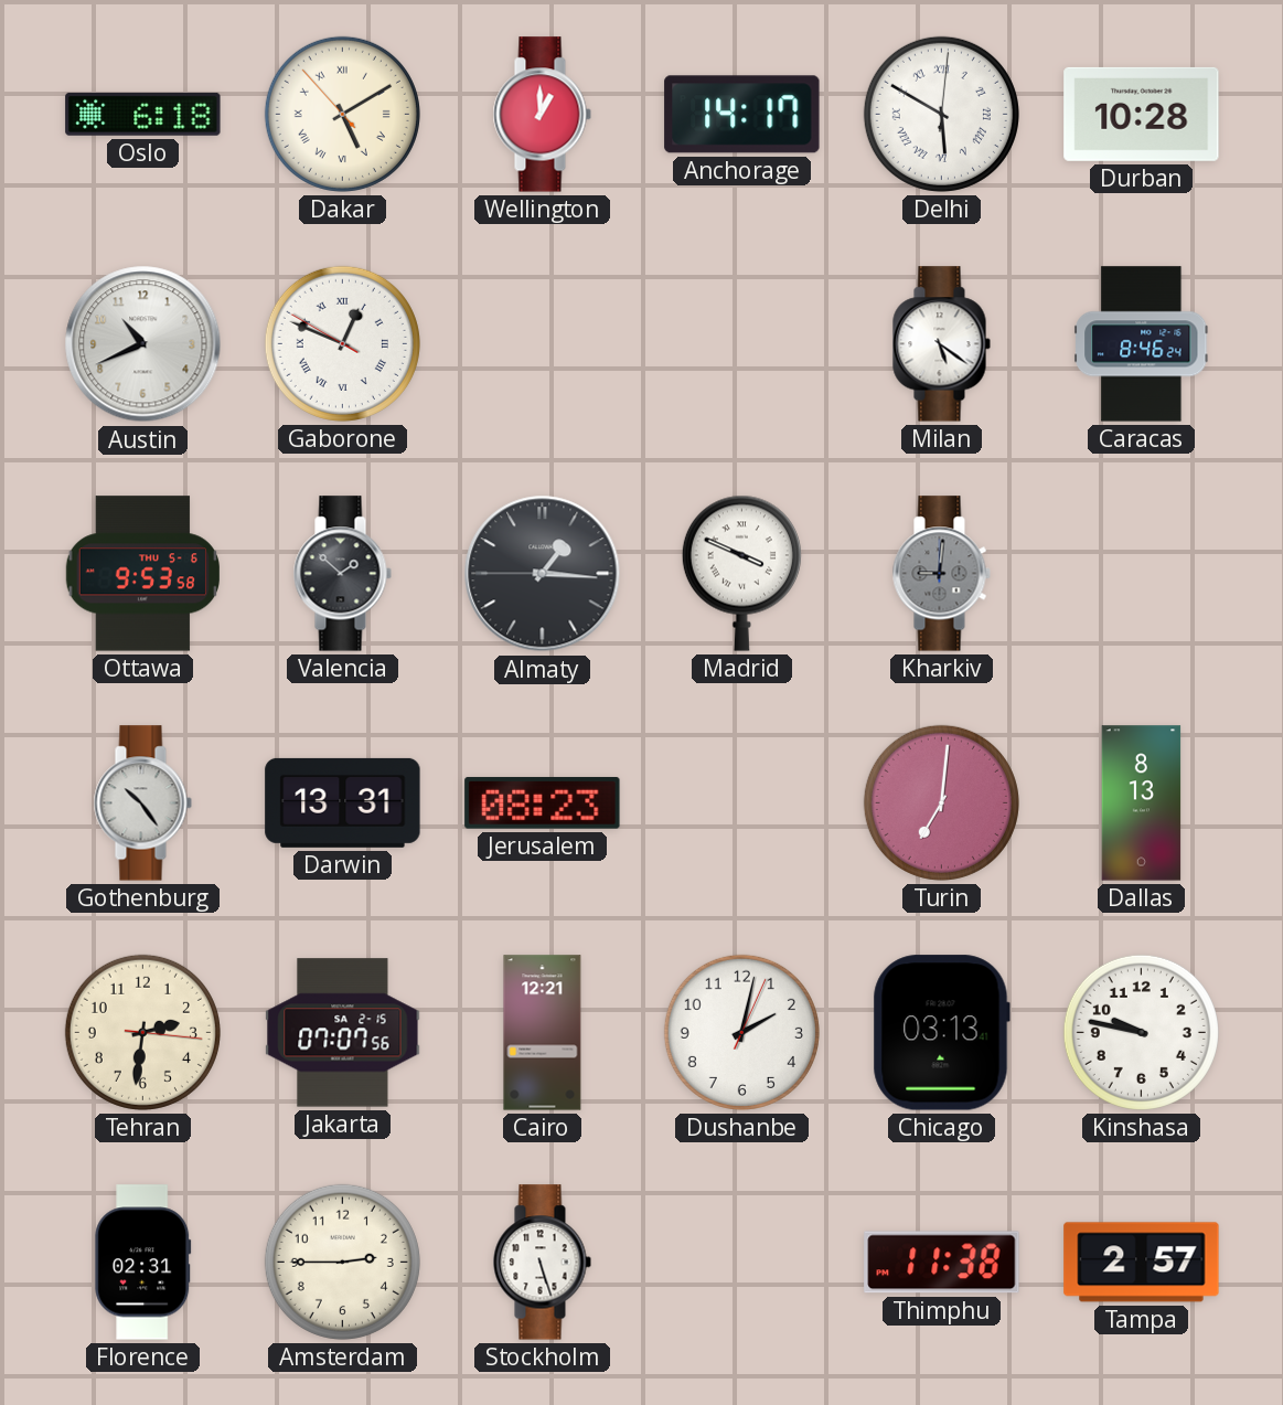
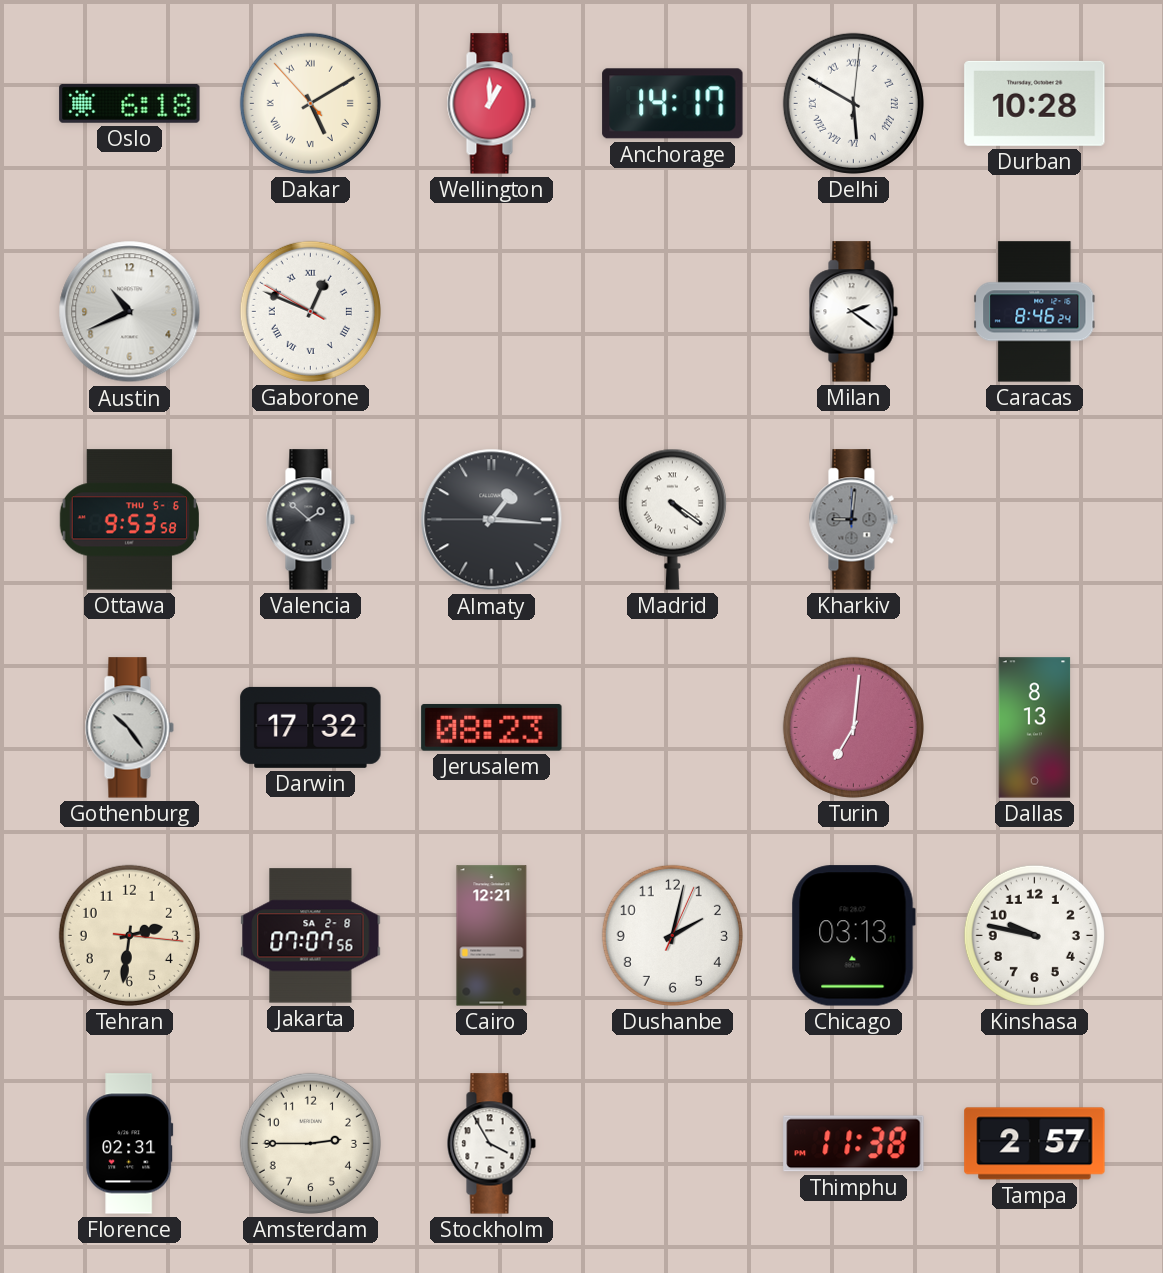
Milan: 5:21 -> 2:21 (853, 312)
Madrid: 3:49 -> 4:21 (672, 519)
Darwin: 13:31 -> 17:32 (311, 727)
Jakarta date: SA 2-15 -> SA 2-8 (311, 936)
Stockholm: 5:27 -> 3:55 (491, 1144)
